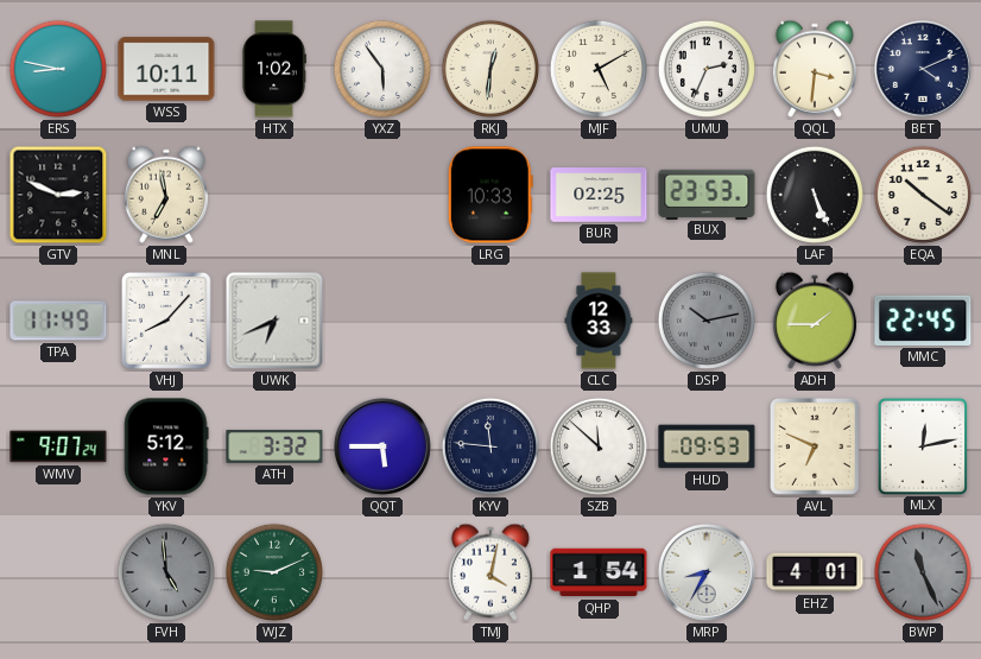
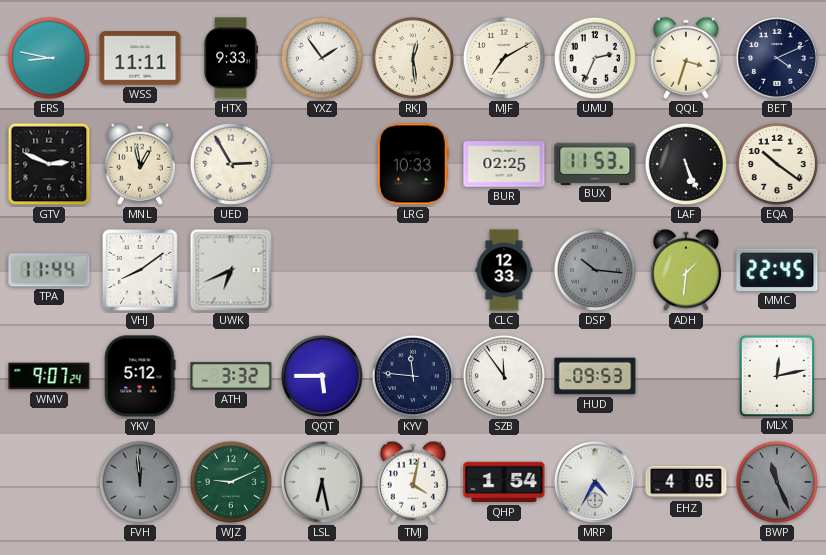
WSS: 10:11 -> 11:11 (140, 58)
HTX: 1:02 -> 9:33 (231, 58)
YXZ: 5:54 -> 1:54 (322, 58)
RKJ: 12:31 -> 12:29 (413, 58)
MJF: 5:10 -> 7:10 (504, 58)
QQL: 3:31 -> 3:33 (686, 58)
MNL: 6:58 -> 12:58 (140, 164)
UED: none -> 2:55 (231, 164)
BUX: 23:53 -> 11:53 (595, 163)
TPA: 11:49 -> 11:44 (49, 270)
VHJ: 8:07 -> 8:09 (141, 271)
DSP: 10:13 -> 10:16 (595, 270)
ADH: 1:45 -> 1:31 (686, 270)
SZB: 11:52 -> 11:54 (504, 376)
AVL: 6:49 -> none (816, 448)
FVH: 4:59 -> 11:59 (140, 482)
LSL: none -> 6:28 (322, 482)
MRP: 8:35 -> 4:35 (595, 482)
EHZ: 4:01 -> 4:05 (686, 482)
